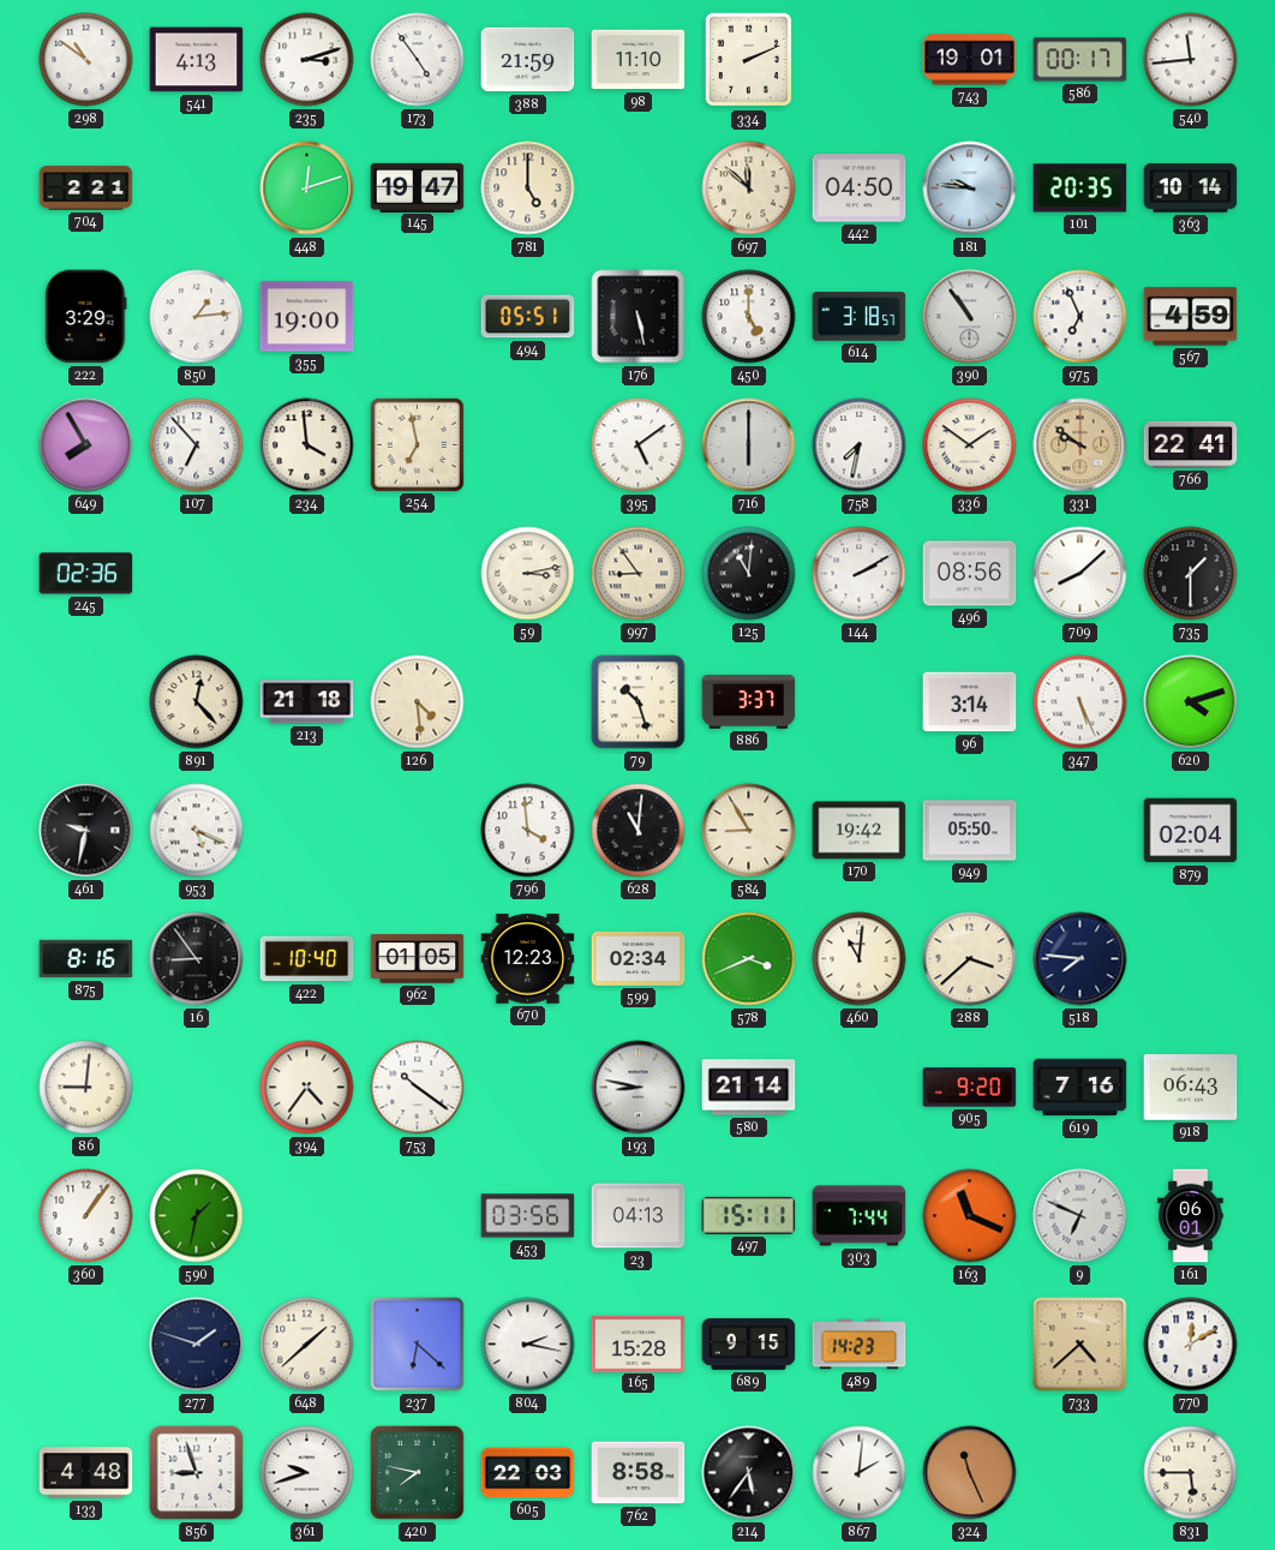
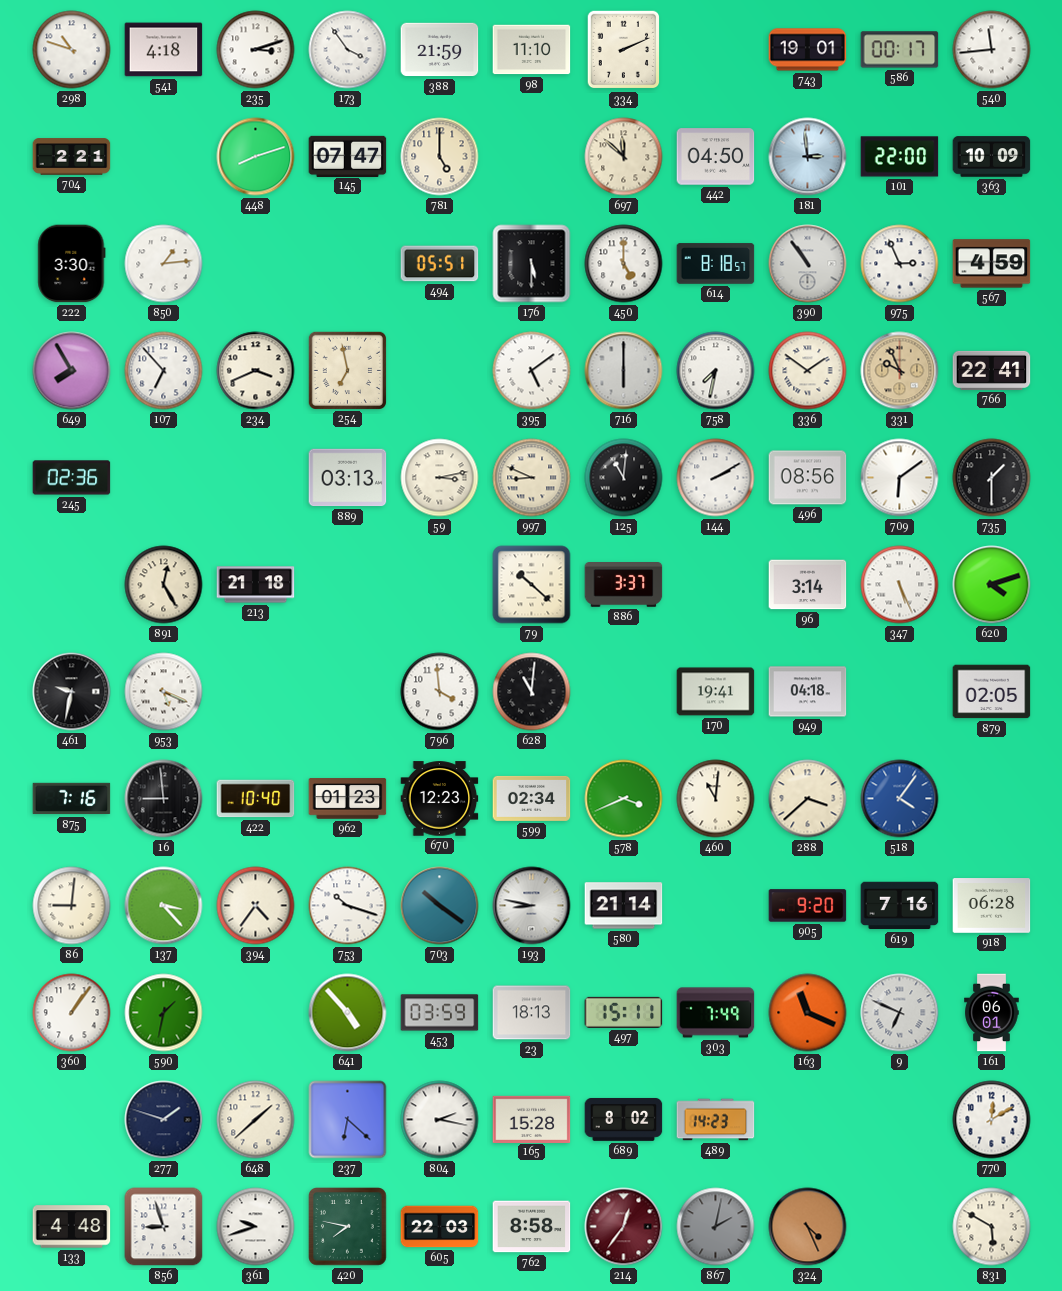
298: 10:51 -> 10:48 (72, 50)
541: 4:13 -> 4:18 (164, 50)
173: 4:54 -> 3:54 (348, 50)
448: 12:12 -> 8:12 (256, 157)
145: 19:47 -> 07:47 (348, 156)
181: 9:46 -> 2:59 (808, 157)
101: 20:35 -> 22:00 (900, 157)
363: 10:14 -> 10:09 (992, 157)
222: 3:29 -> 3:30 (72, 264)
355: 19:00 -> none (307, 317)
176: 5:28 -> 5:30 (532, 264)
614: 3:18 -> 8:18 (716, 264)
975: 6:56 -> 2:56 (900, 264)
234: 3:59 -> 3:41 (256, 371)
331: 9:51 -> 9:56 (900, 371)
889: none -> 03:13 (348, 478)
997: 8:54 -> 8:49 (532, 478)
709: 8:08 -> 6:09 (900, 478)
891: 12:23 -> 12:25 (164, 585)
126: 4:29 -> none (418, 702)
79: 10:27 -> 10:22 (532, 585)
584: 8:55 -> none (749, 831)
170: 19:42 -> 19:41 (716, 692)
949: 05:50 -> 04:18 (808, 692)
879: 02:04 -> 02:05 (992, 692)
875: 8:16 -> 7:16 (72, 799)
16: 8:54 -> 8:59 (164, 799)
962: 01:05 -> 01:23 (348, 799)
518: 7:46 -> 4:06 (900, 799)
518 dial: navy -> blue (900, 799)
137: none -> 3:23 (164, 906)
753: 10:21 -> 10:18 (348, 906)
703: none -> 10:21 (440, 906)
918: 06:43 -> 06:28 (992, 906)
641: none -> 4:53 (348, 1013)
453: 03:56 -> 03:59 (440, 1013)
23: 04:13 -> 18:13 (532, 1013)
303: 7:44 -> 7:49 (716, 1013)
689: 9:15 -> 8:02 (624, 1119)
733: 4:38 -> none (1081, 1345)
214: 5:36 -> 12:36 (624, 1227)
214 dial: black -> burgundy (624, 1227)
867: 2:01 -> 2:02 (716, 1227)
867 dial: white -> grey (716, 1227)
324: 11:26 -> 4:26 (808, 1227)
831: 5:45 -> 5:50 (992, 1227)
